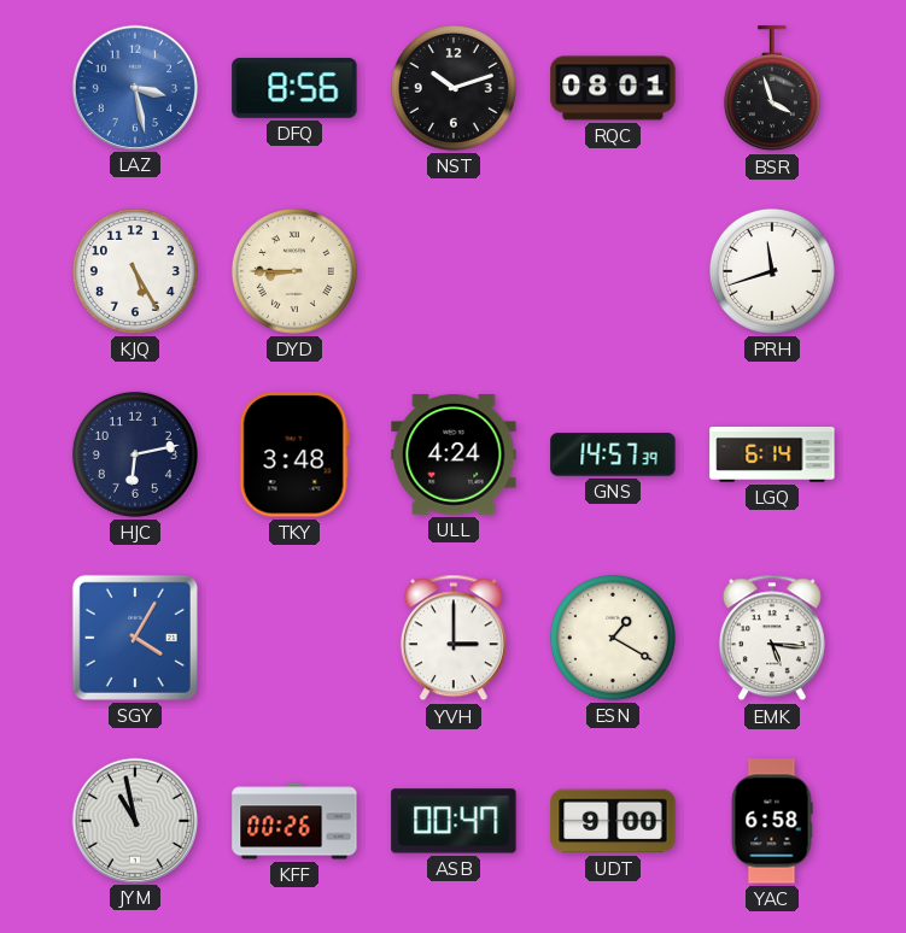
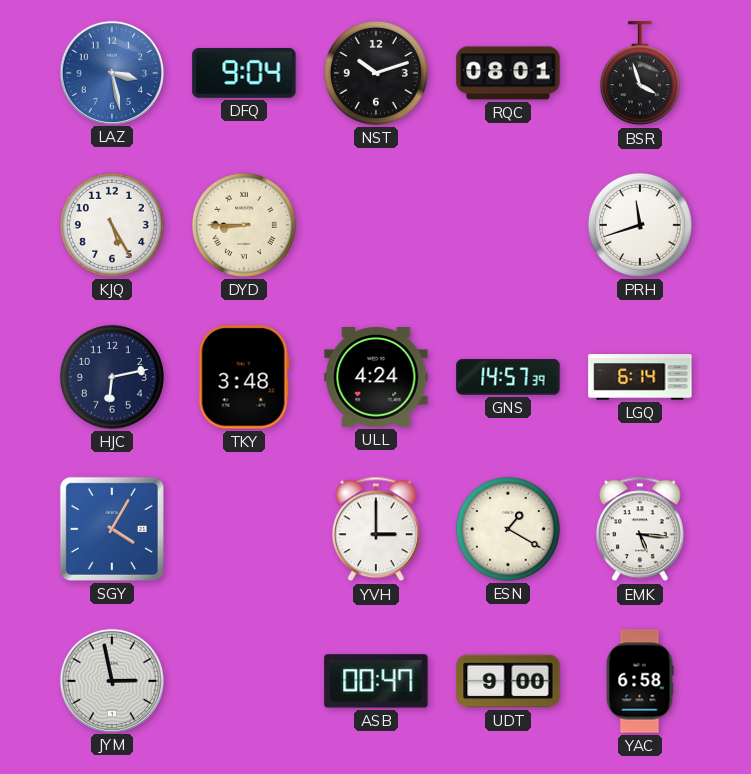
DFQ: 8:56 -> 9:04 (244, 73)
JYM: 10:58 -> 2:58 (111, 680)
KFF: 00:26 -> none (294, 821)
